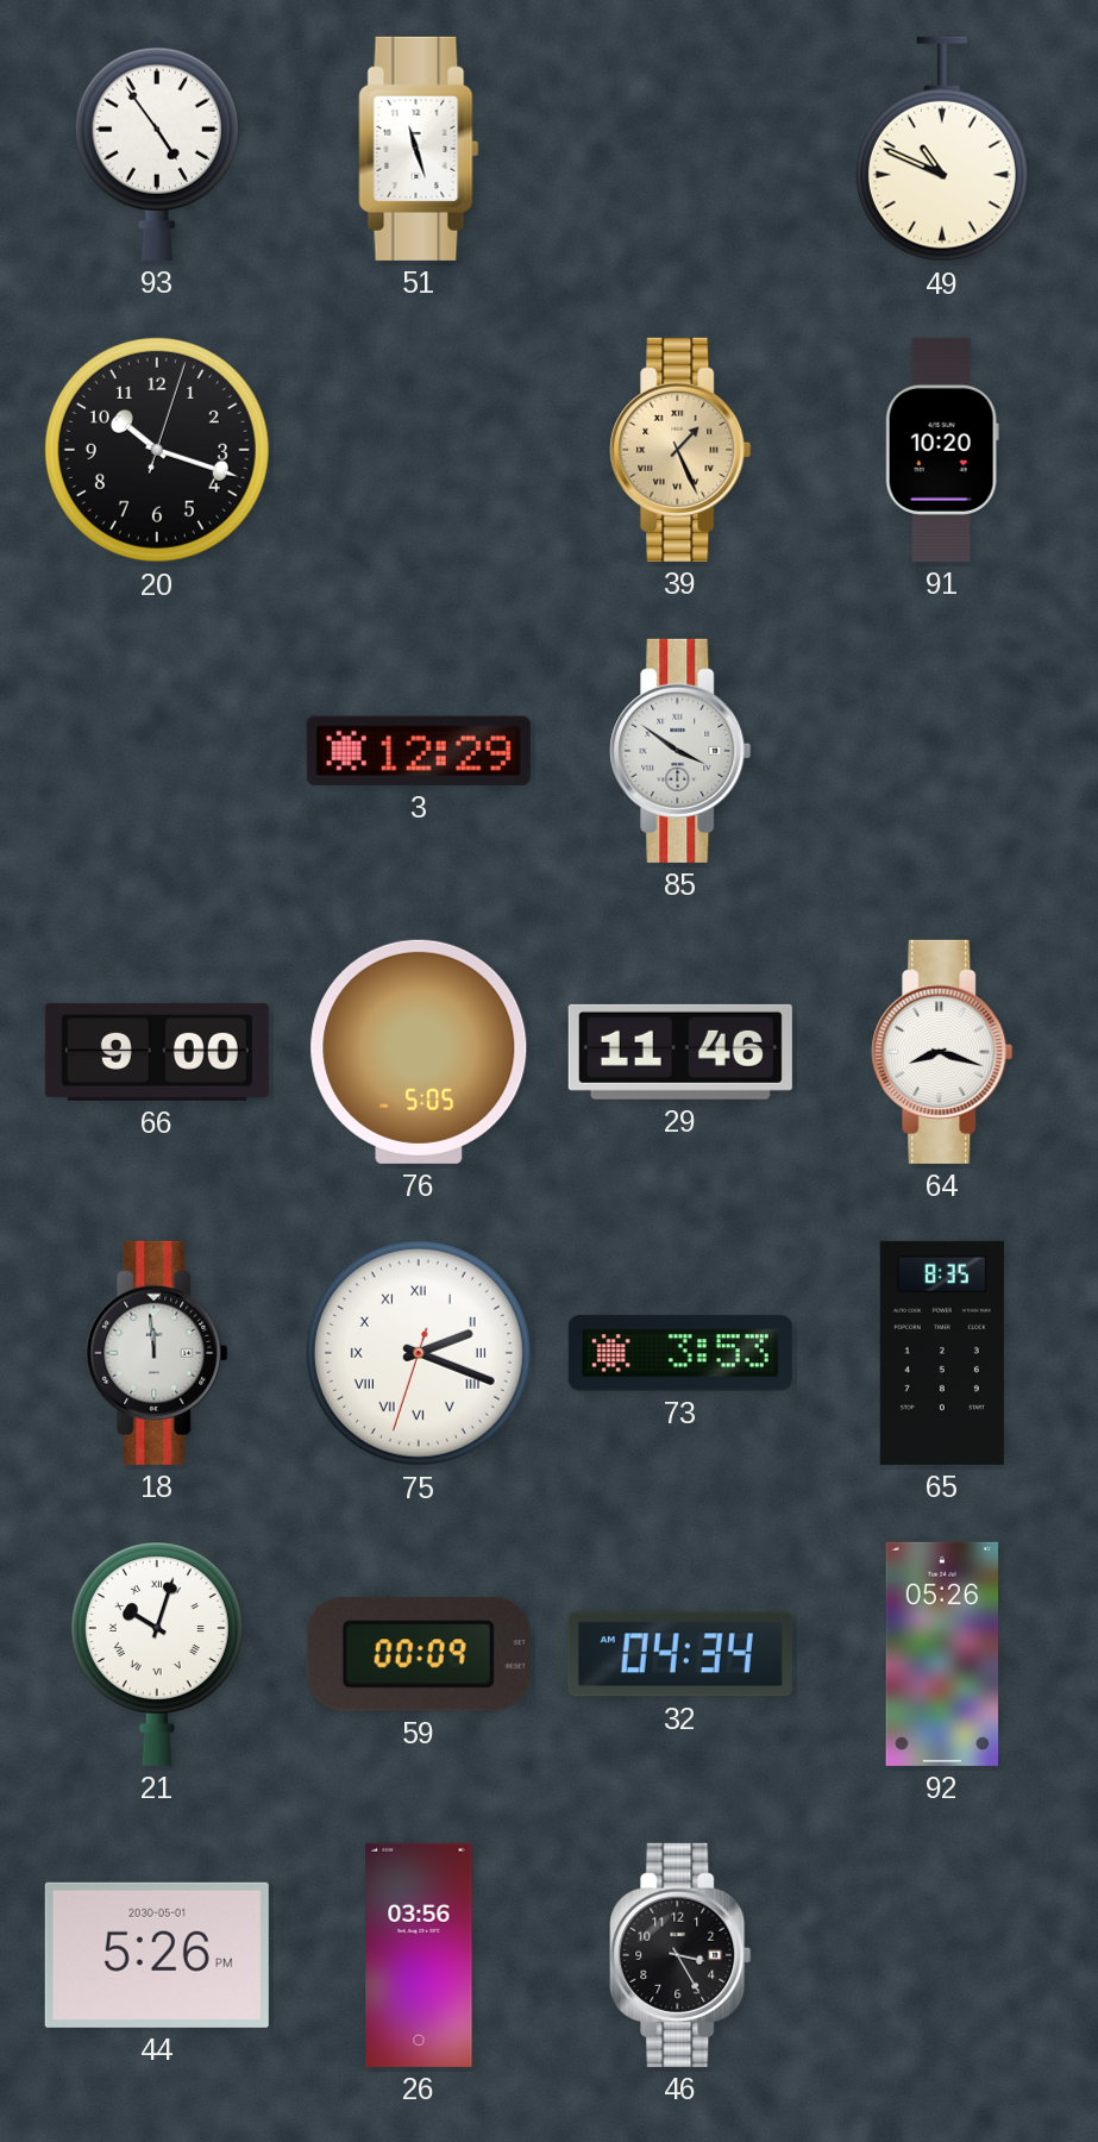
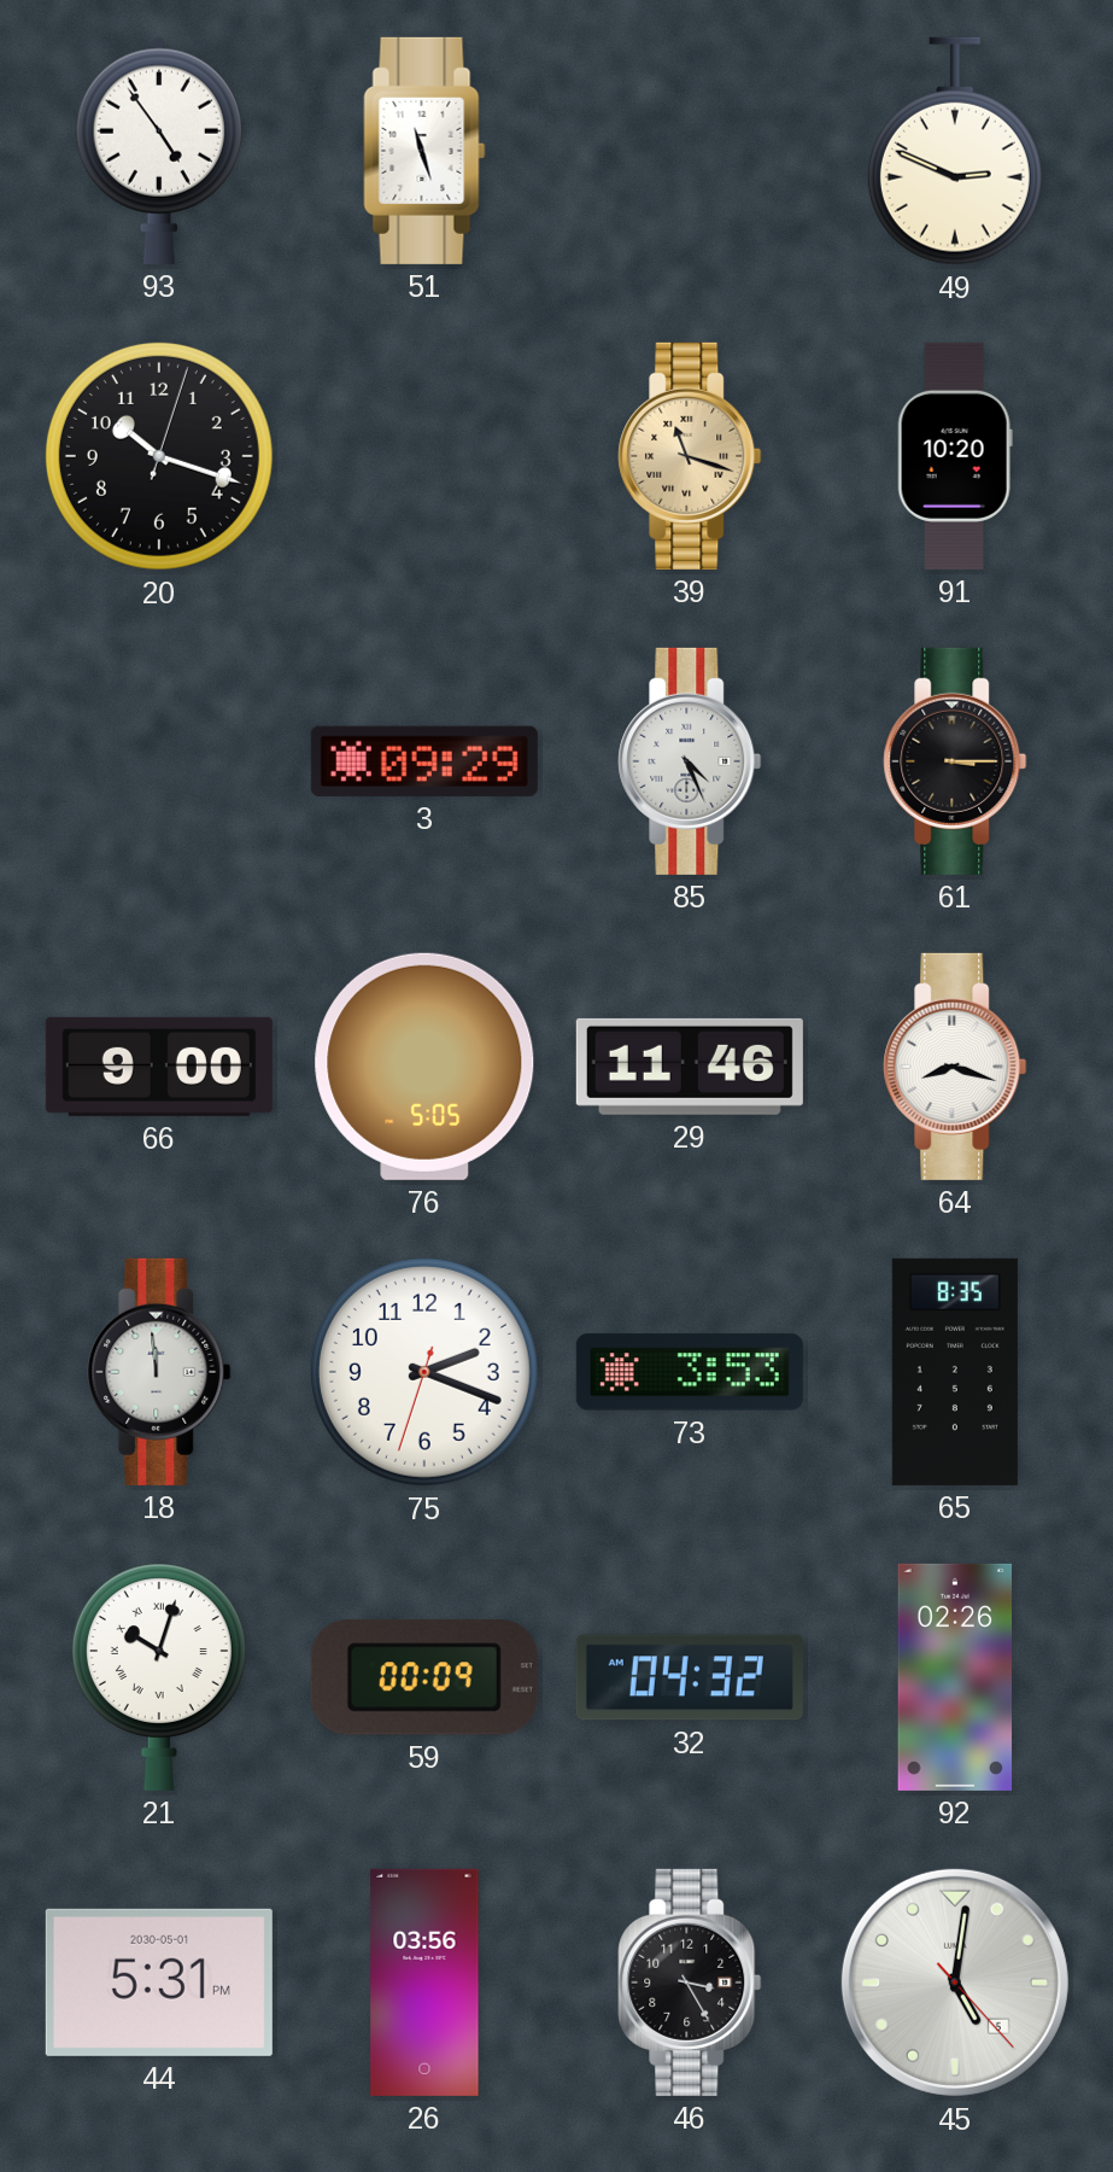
49: 10:49 -> 2:49 (955, 151)
39: 1:26 -> 11:18 (690, 456)
3: 12:29 -> 09:29 (424, 761)
85: 3:51 -> 4:26 (690, 761)
61: none -> 3:15 (955, 761)
75 numerals: Roman -> Arabic (424, 1372)
32: 04:34 -> 04:32 (690, 1677)
92: 05:26 -> 02:26 (955, 1677)
44: 5:26 -> 5:31 (159, 1983)
45: none -> 5:01 (955, 1983)
